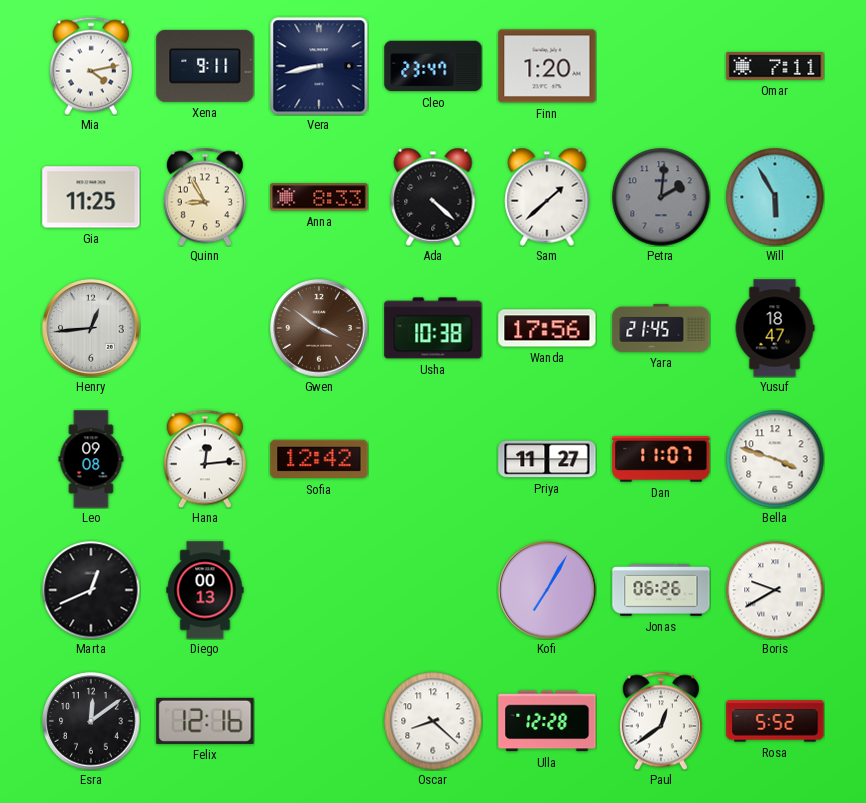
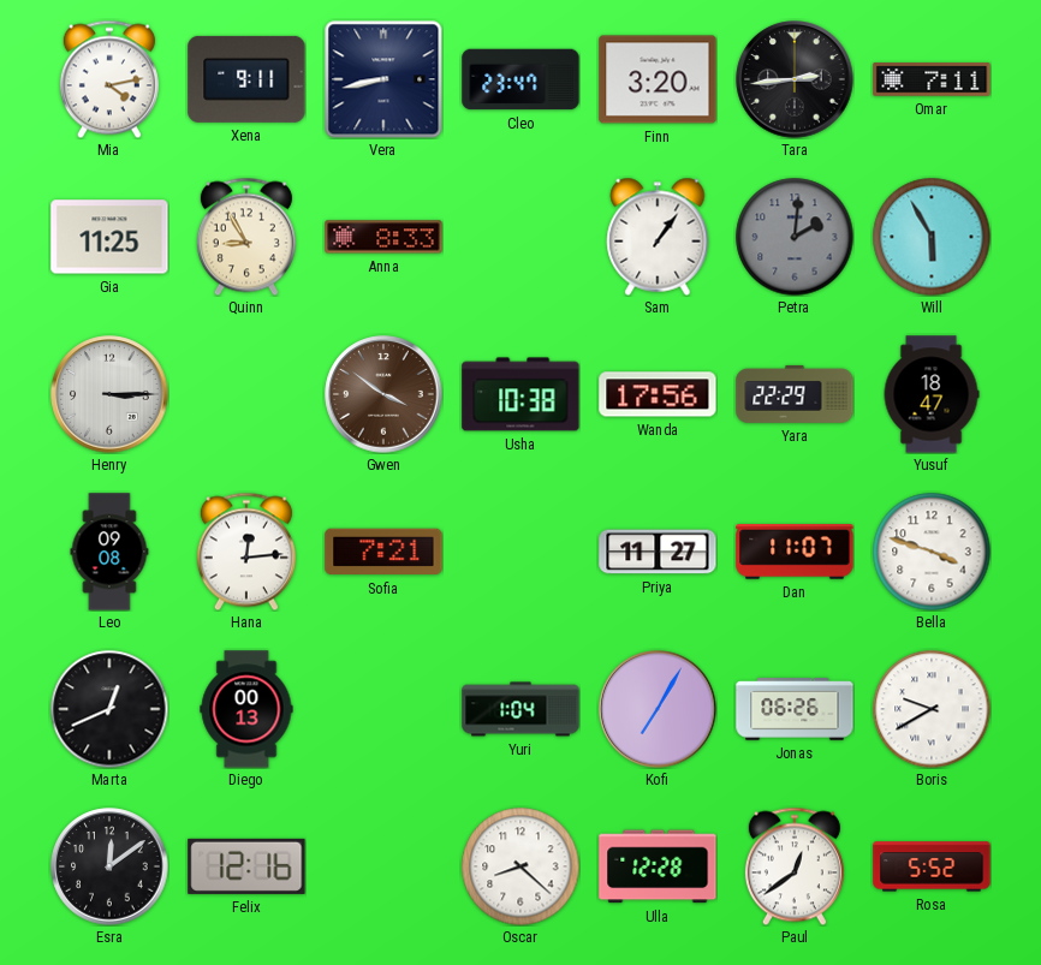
Finn: 1:20 -> 3:20 (658, 79)
Tara: none -> 2:44 (795, 79)
Ada: 4:22 -> none (433, 197)
Sam: 1:38 -> 1:06 (658, 237)
Henry: 12:44 -> 3:15 (109, 394)
Yara: 21:45 -> 22:29 (795, 394)
Sofia: 12:42 -> 7:21 (383, 552)
Yuri: none -> 1:04 (520, 709)
